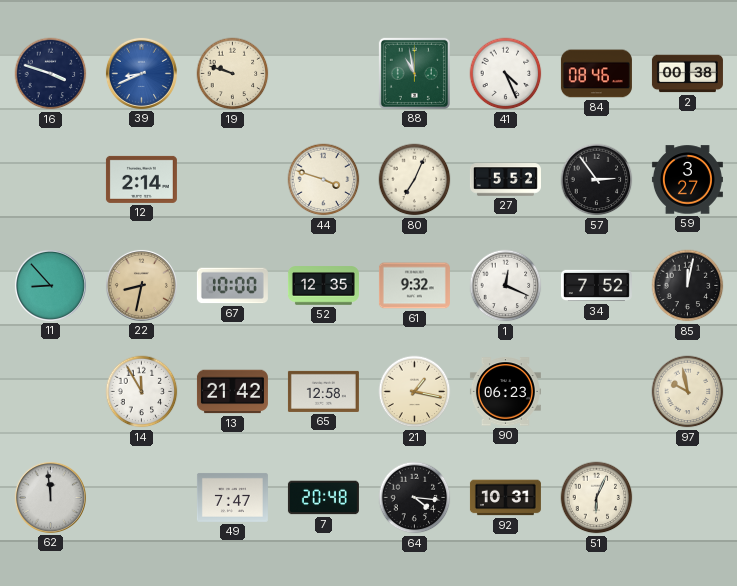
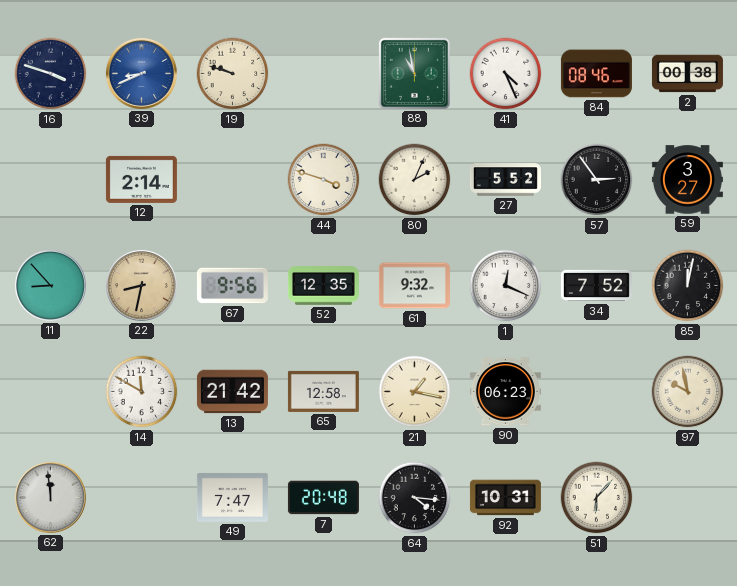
80: 7:04 -> 2:04 (415, 180)
67: 10:00 -> 9:56 (232, 286)
14: 11:55 -> 11:50 (142, 392)
51: 6:04 -> 6:07 (597, 498)
